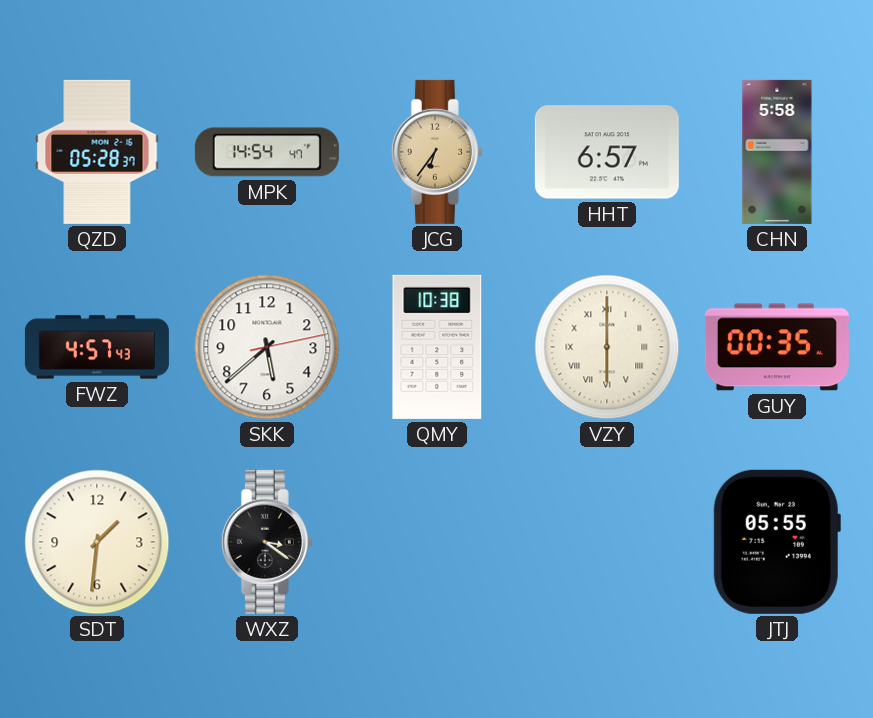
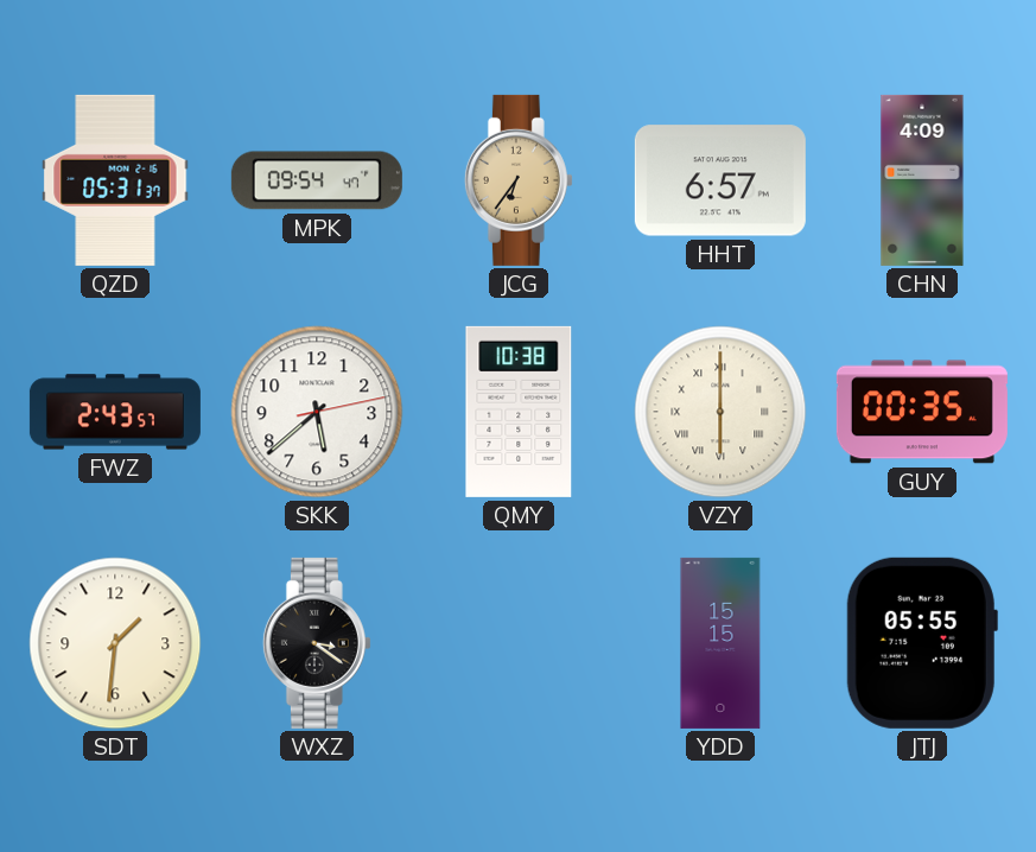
QZD: 05:28 -> 05:31 (115, 180)
MPK: 14:54 -> 09:54 (317, 180)
CHN: 5:58 -> 4:09 (922, 180)
FWZ: 4:57 -> 2:43 (115, 412)
YDD: none -> 15:15 (720, 643)
